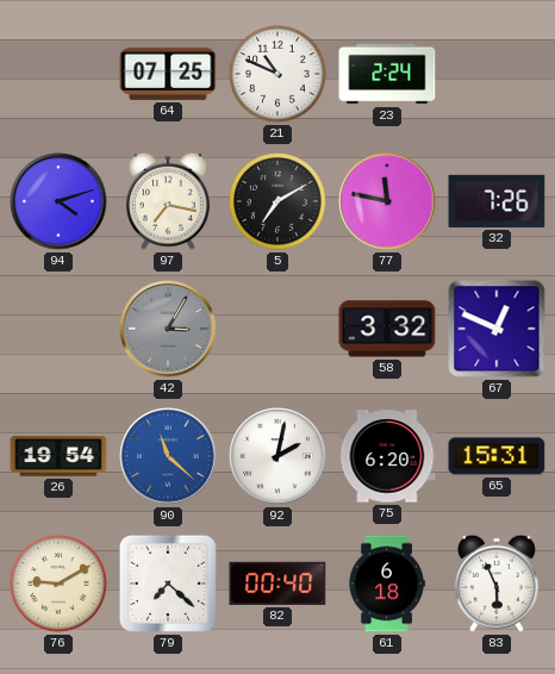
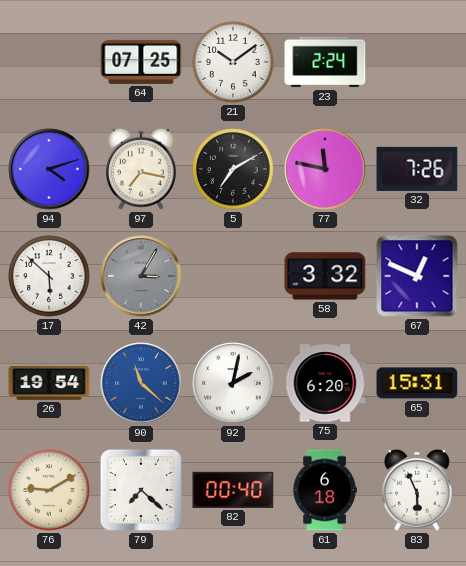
21: 10:49 -> 10:09 (233, 62)
17: none -> 5:52 (49, 276)
